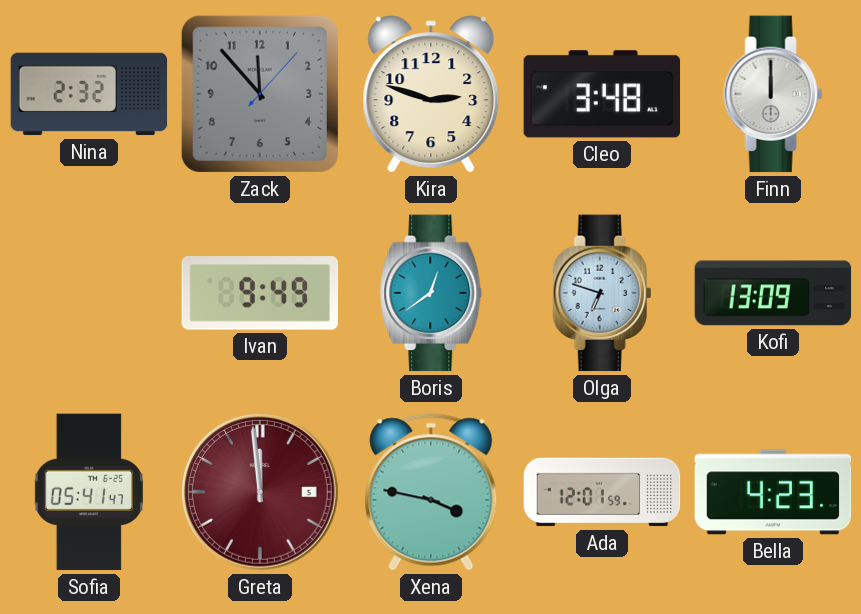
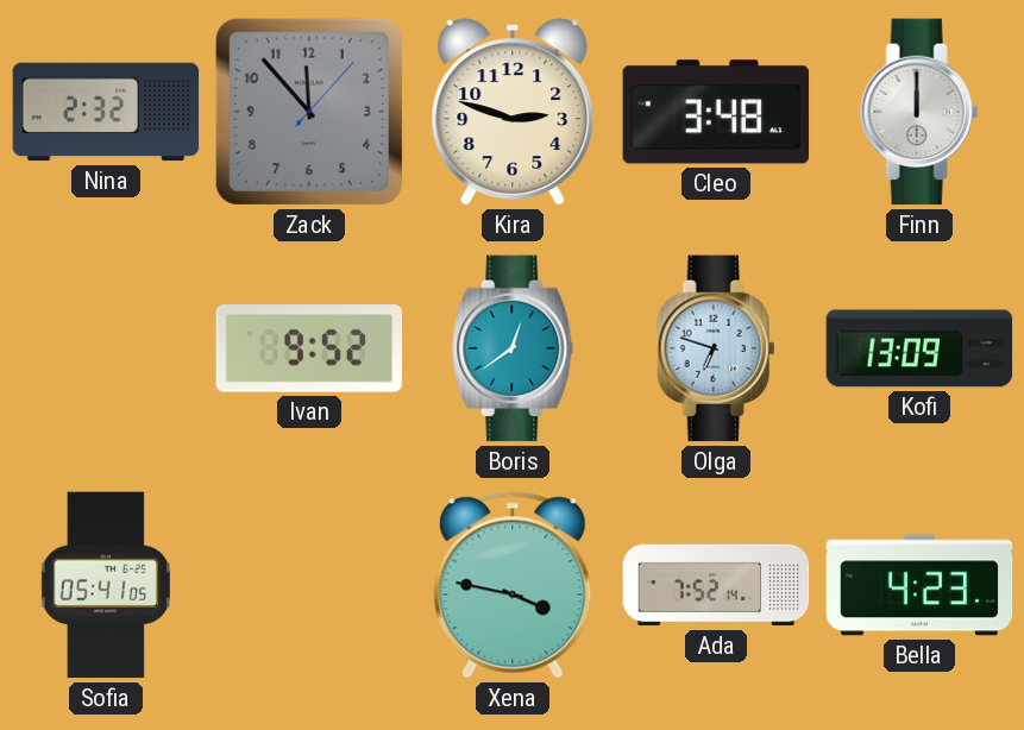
Ivan: 9:49 -> 9:52 (309, 348)
Sofia: 05:41:47 -> 05:41:05 (106, 585)
Greta: 11:59 -> none (261, 493)
Ada: 12:01 -> 7:52 (716, 585)
